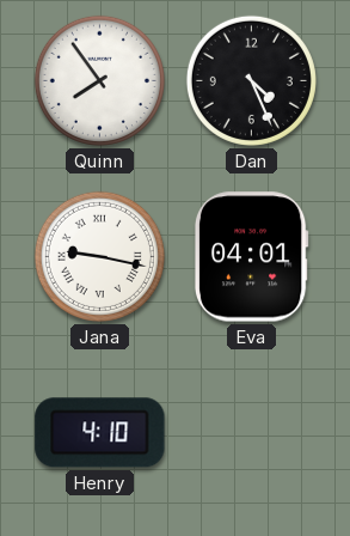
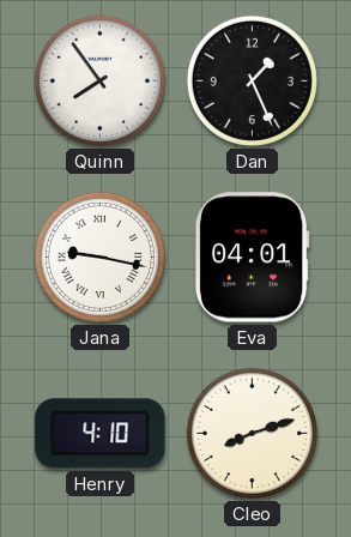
Dan: 4:26 -> 1:26 (252, 80)
Cleo: none -> 8:12 (252, 433)
